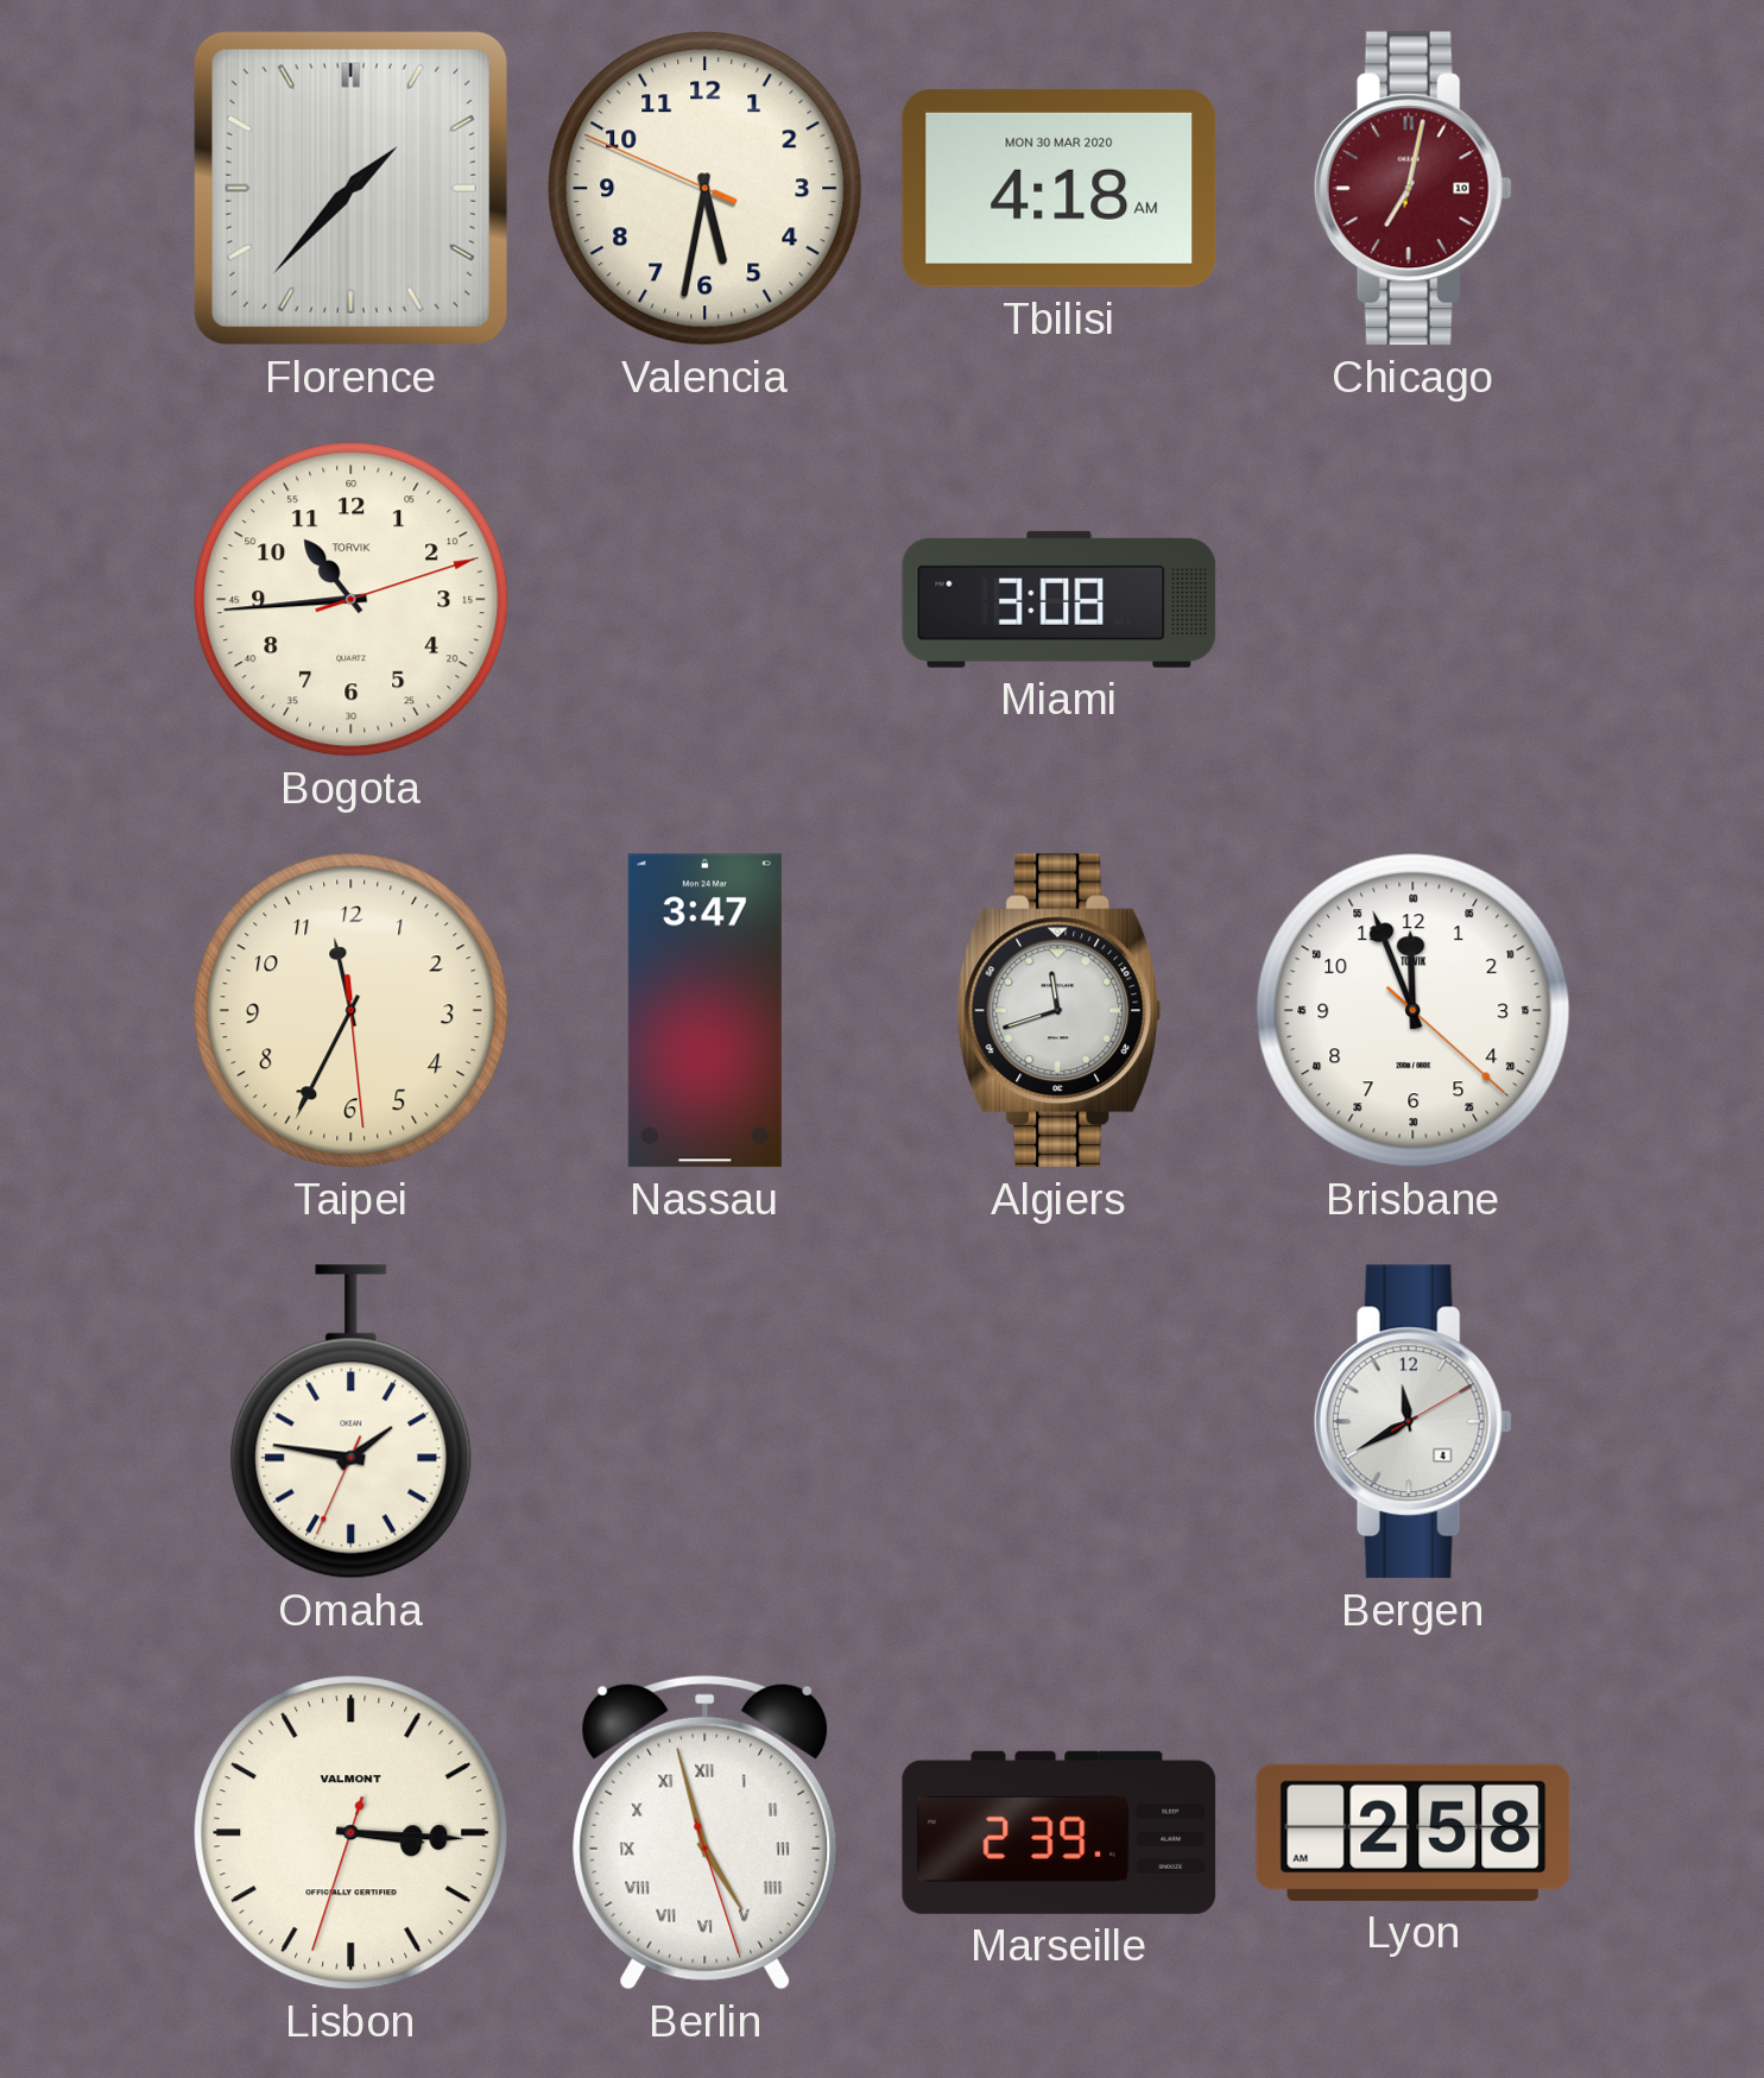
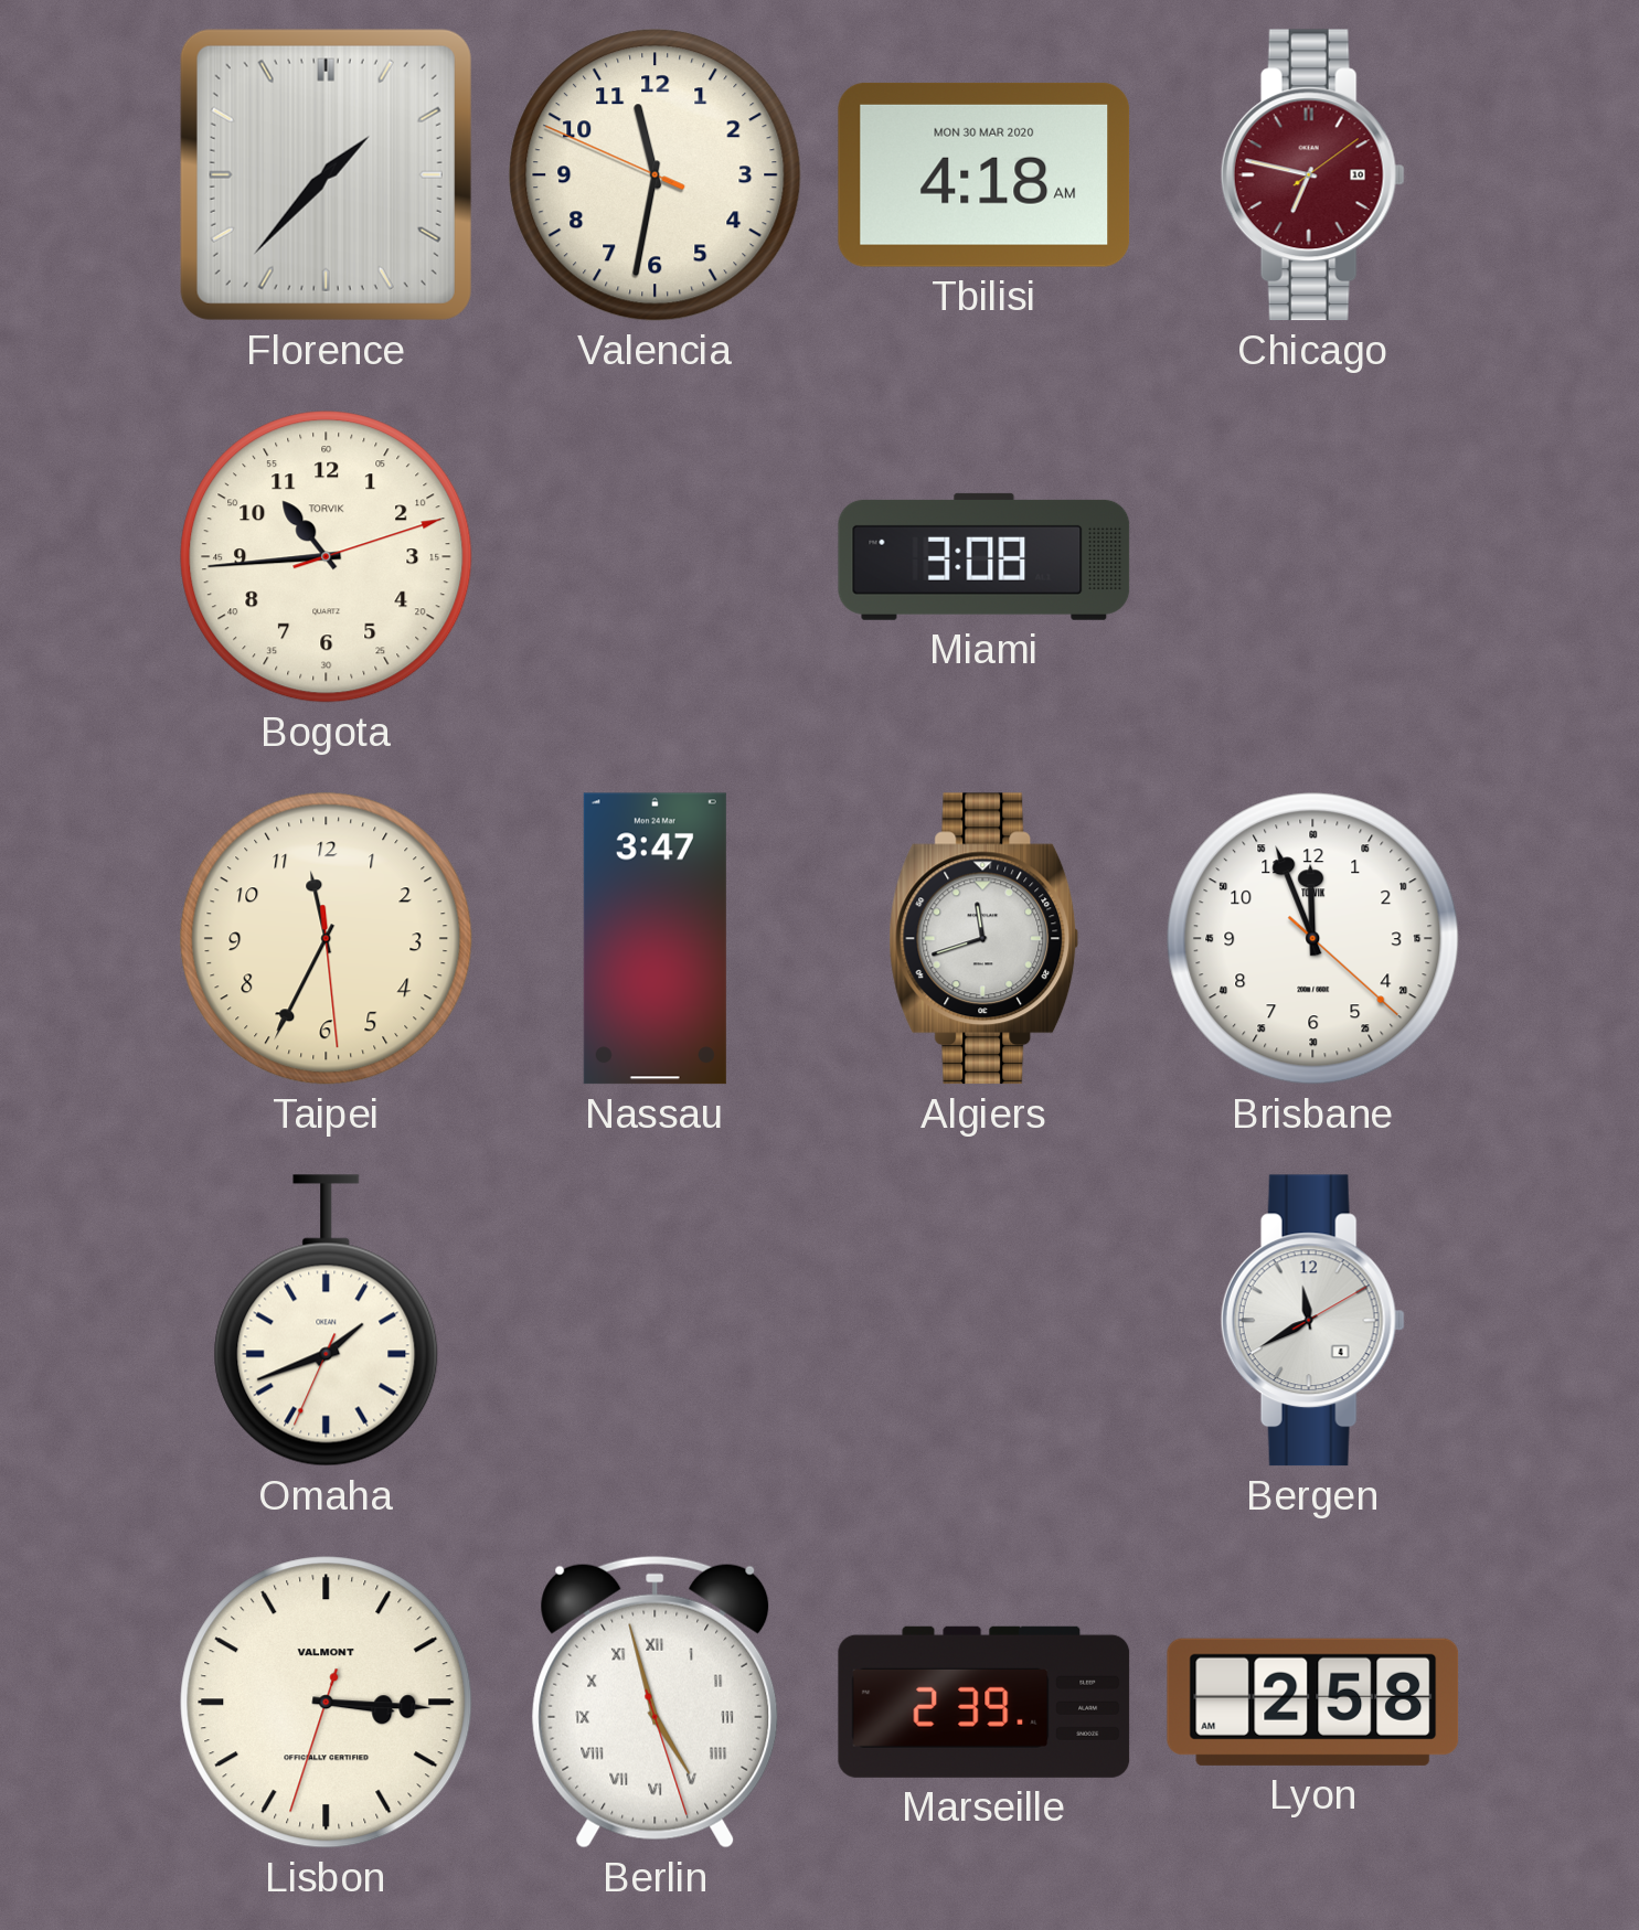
Valencia: 5:31 -> 11:31 (656, 175)
Chicago: 7:02 -> 6:47 (1312, 175)
Omaha: 1:46 -> 1:41 (327, 1321)
